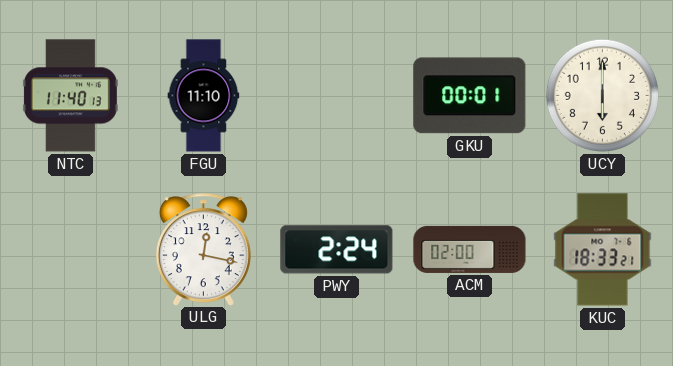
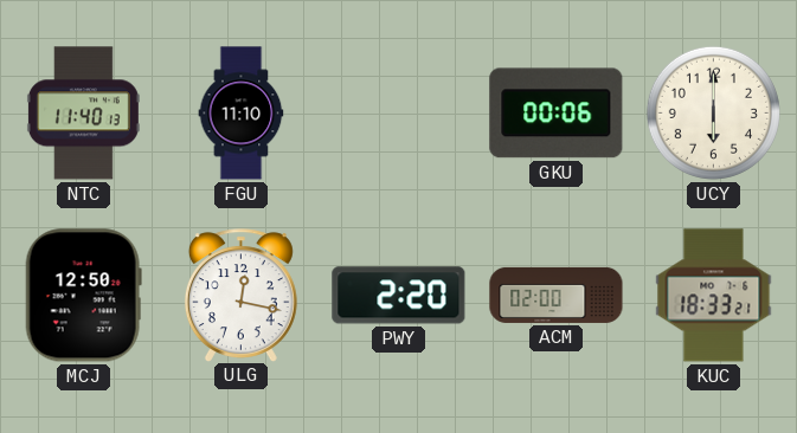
GKU: 00:01 -> 00:06 (557, 114)
MCJ: none -> 12:50 (83, 296)
PWY: 2:24 -> 2:20 (399, 296)
